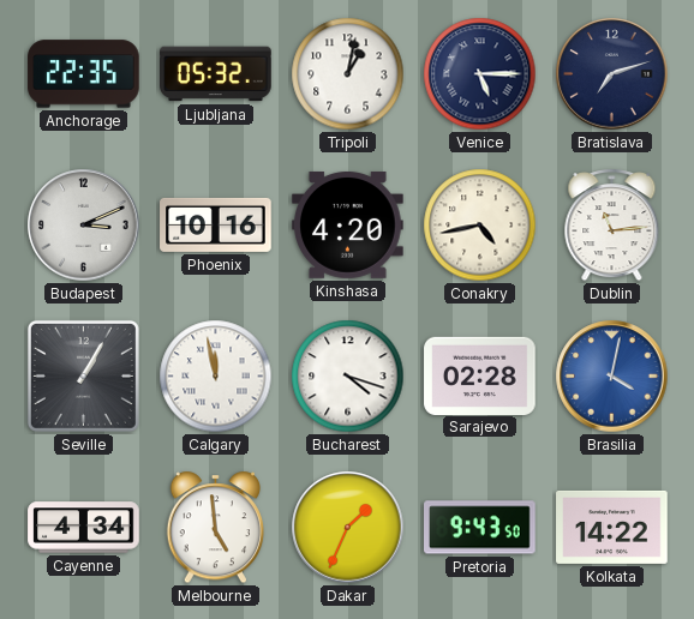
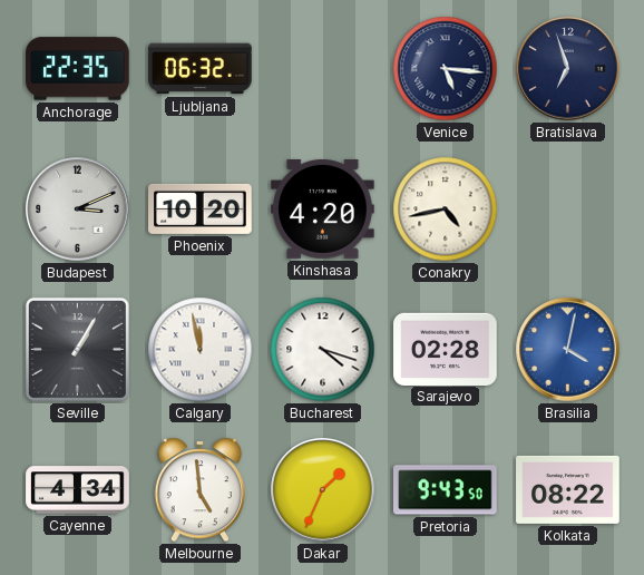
Ljubljana: 05:32 -> 06:32 (201, 69)
Tripoli: 1:02 -> none (348, 74)
Venice: 5:15 -> 5:16 (446, 69)
Bratislava: 7:12 -> 6:57 (568, 69)
Phoenix: 10:16 -> 10:20 (201, 208)
Dublin: 11:14 -> none (612, 226)
Kolkata: 14:22 -> 08:22 (568, 489)
